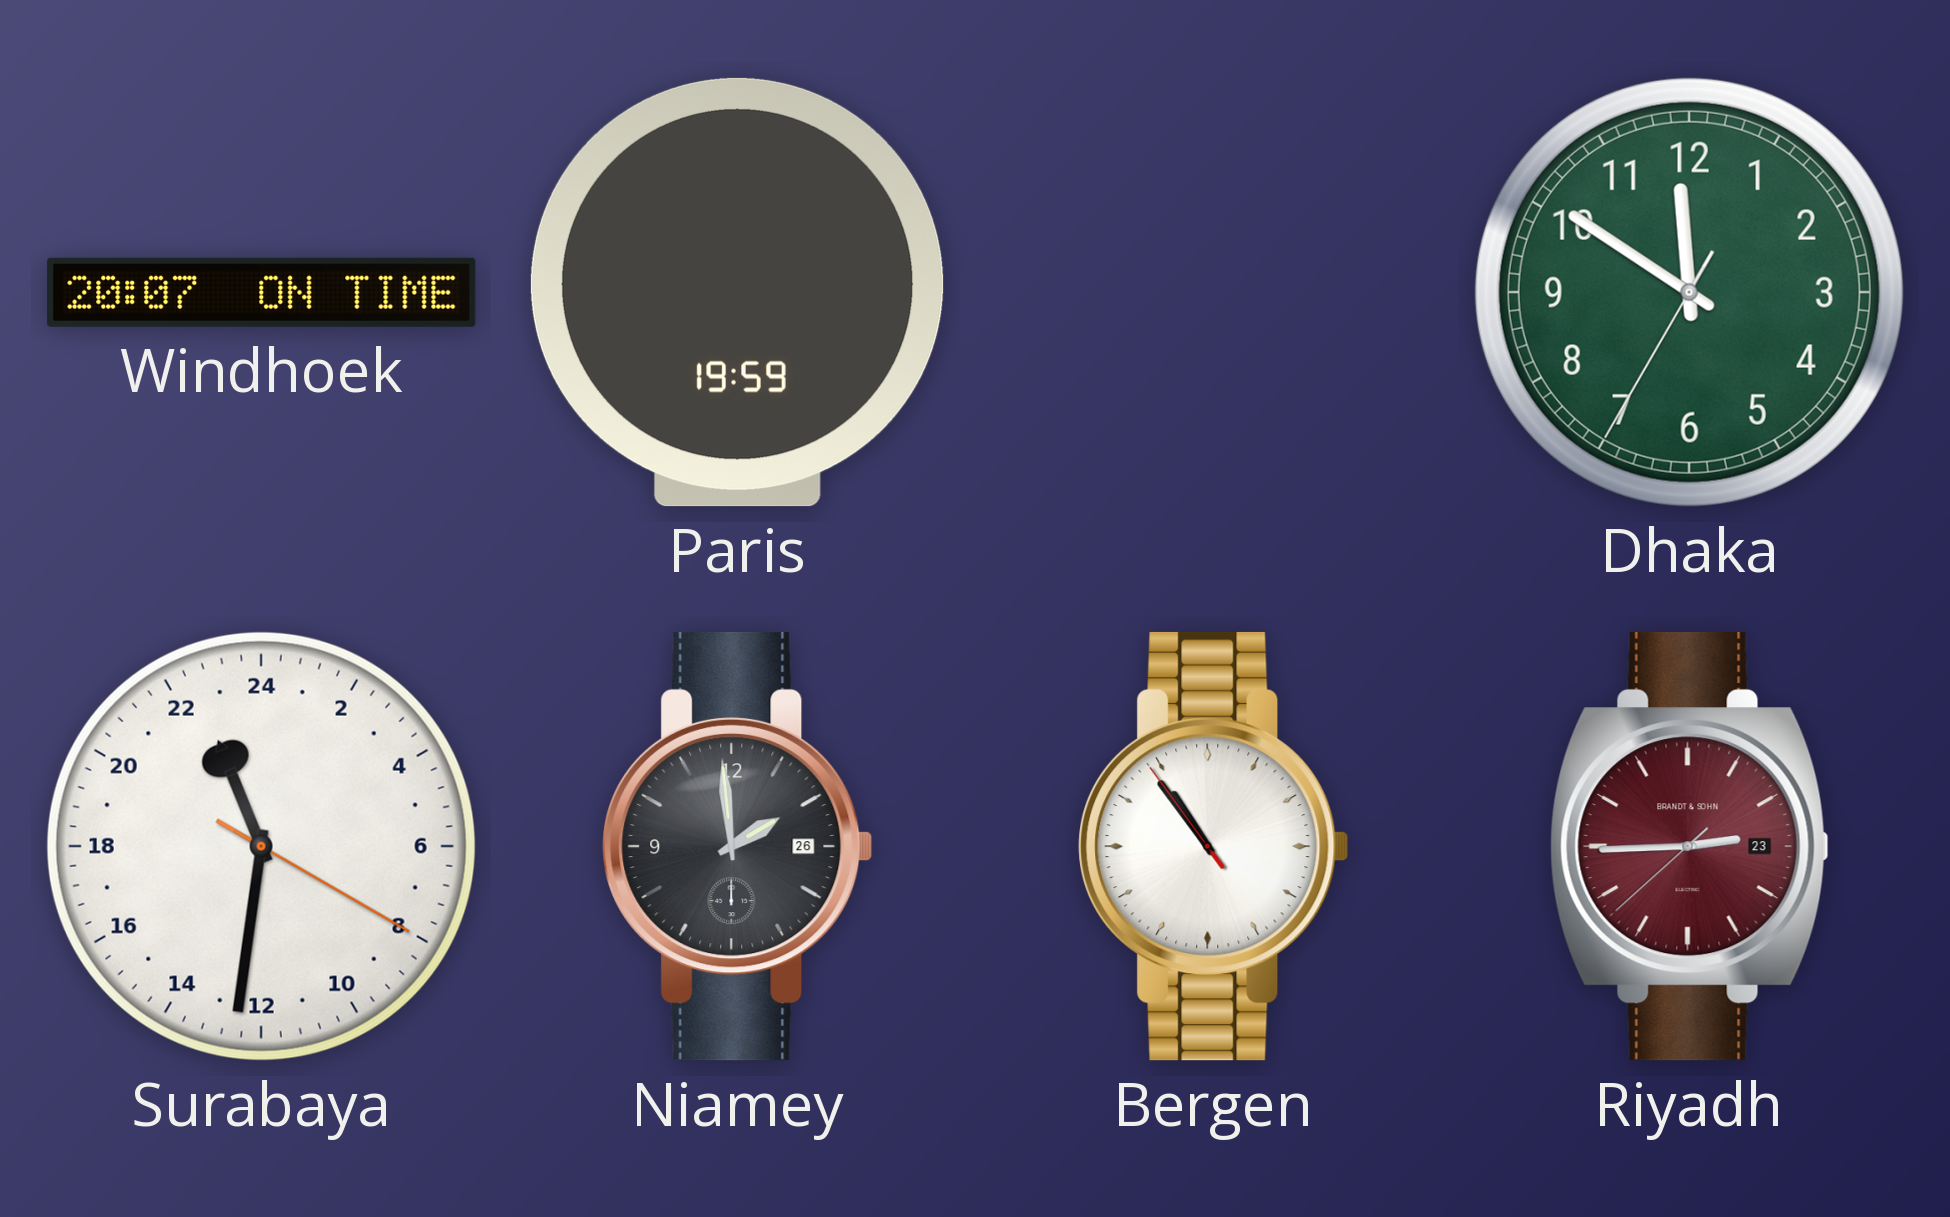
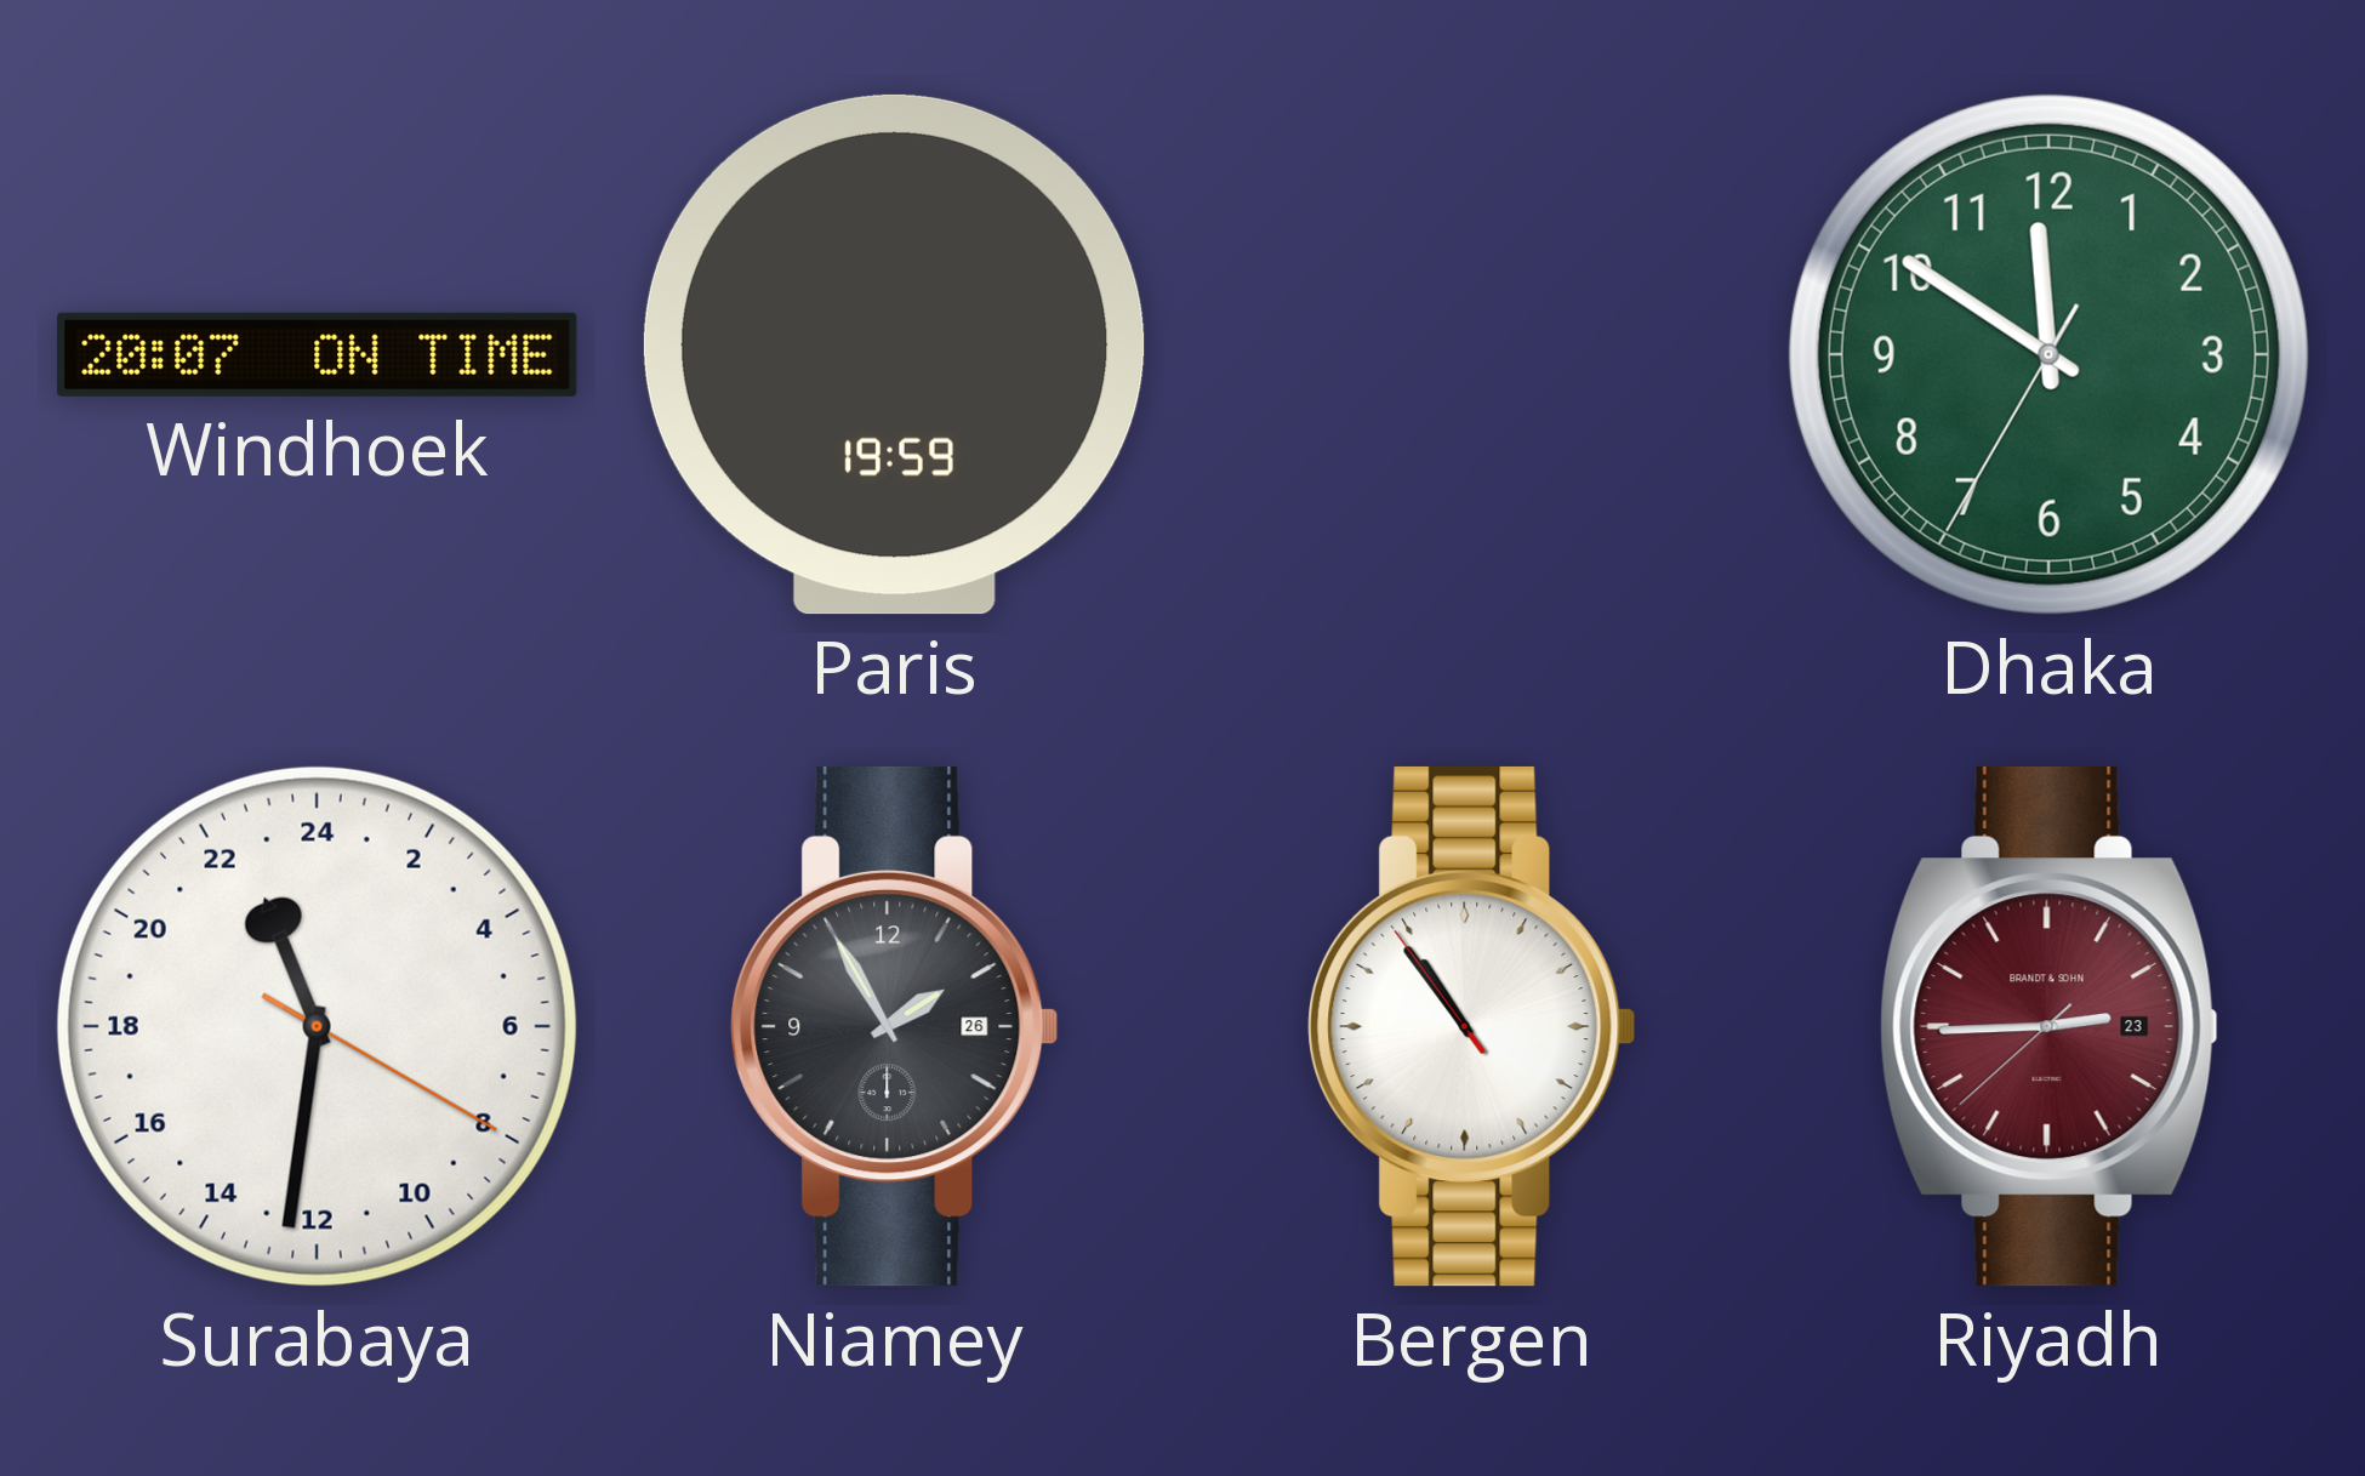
Niamey: 1:59 -> 1:55 (895, 1026)
